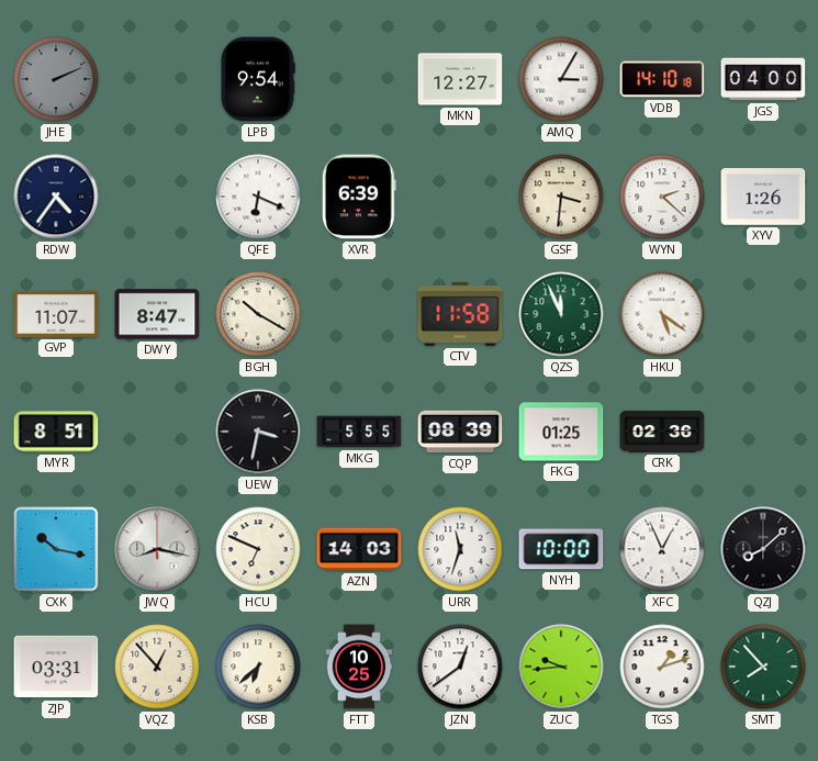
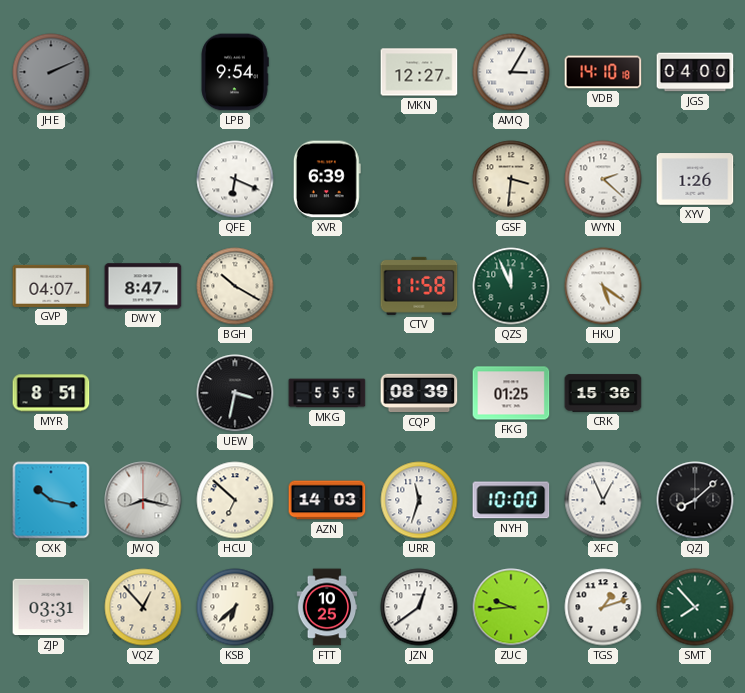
RDW: 4:36 -> none (56, 197)
GVP: 11:07 -> 04:07 (51, 286)
CRK: 02:36 -> 15:36 (603, 393)
HCU: 6:49 -> 6:52 (235, 500)
